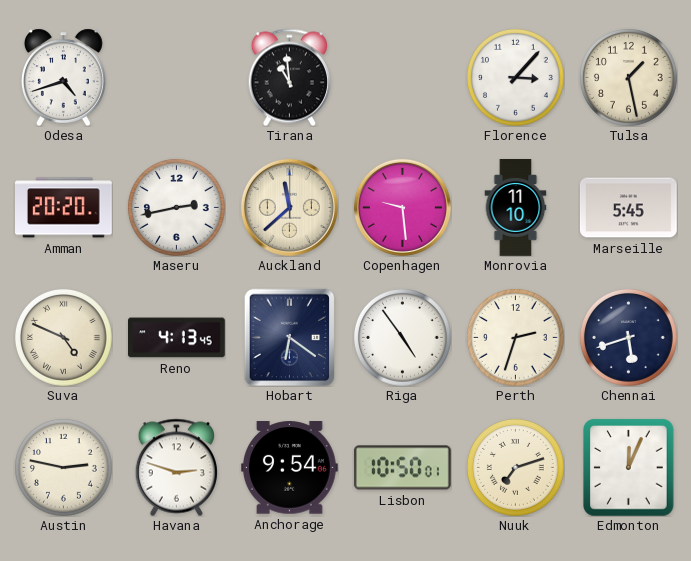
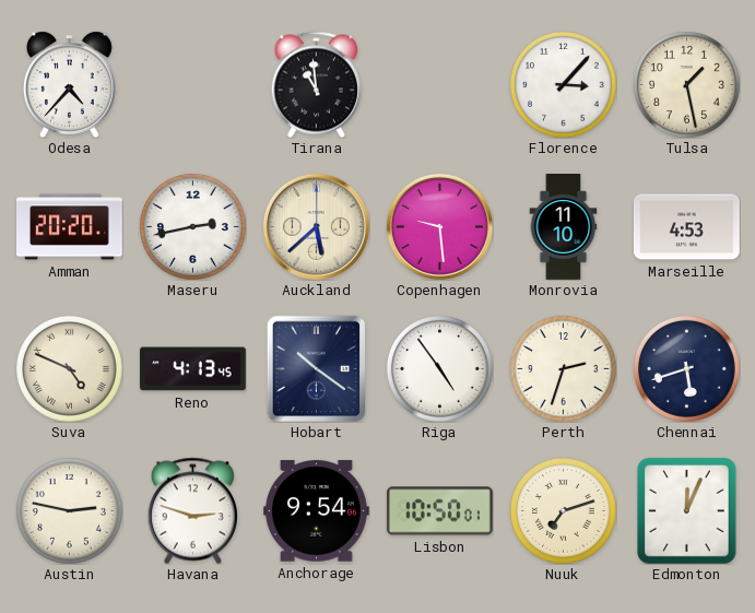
Odesa: 4:42 -> 4:37 (69, 84)
Auckland: 11:38 -> 5:38 (316, 226)
Marseille: 5:45 -> 4:53 (687, 227)
Hobart: 6:21 -> 10:21 (317, 368)
